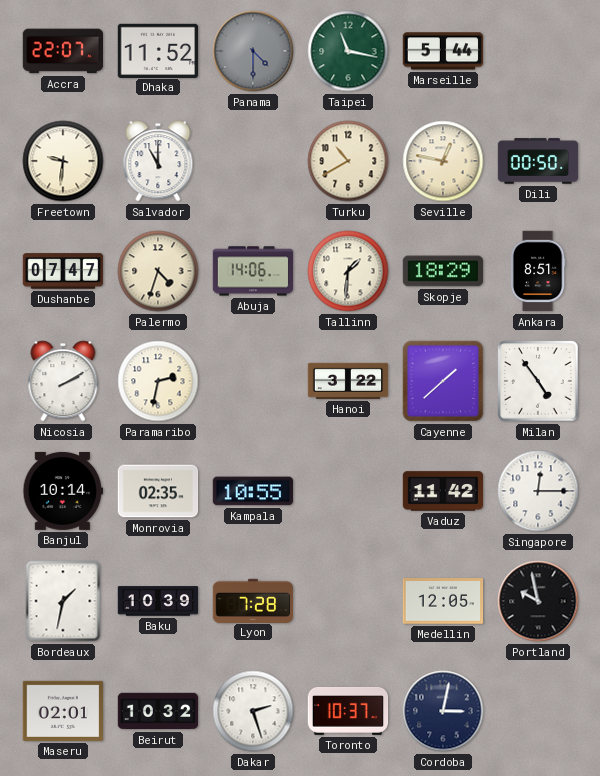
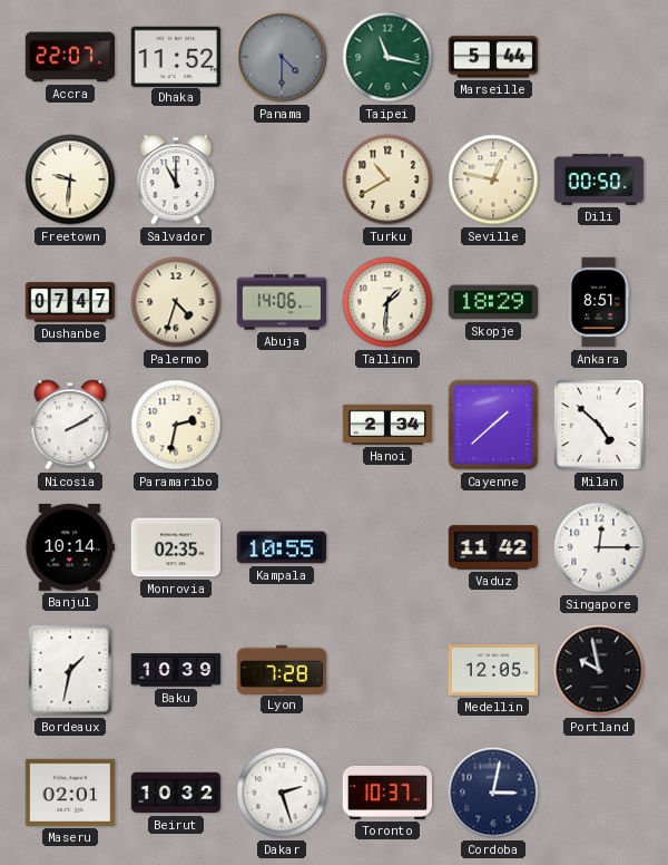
Hanoi: 3:22 -> 2:34 (387, 425)
Milan: 4:54 -> 4:52 (599, 425)
